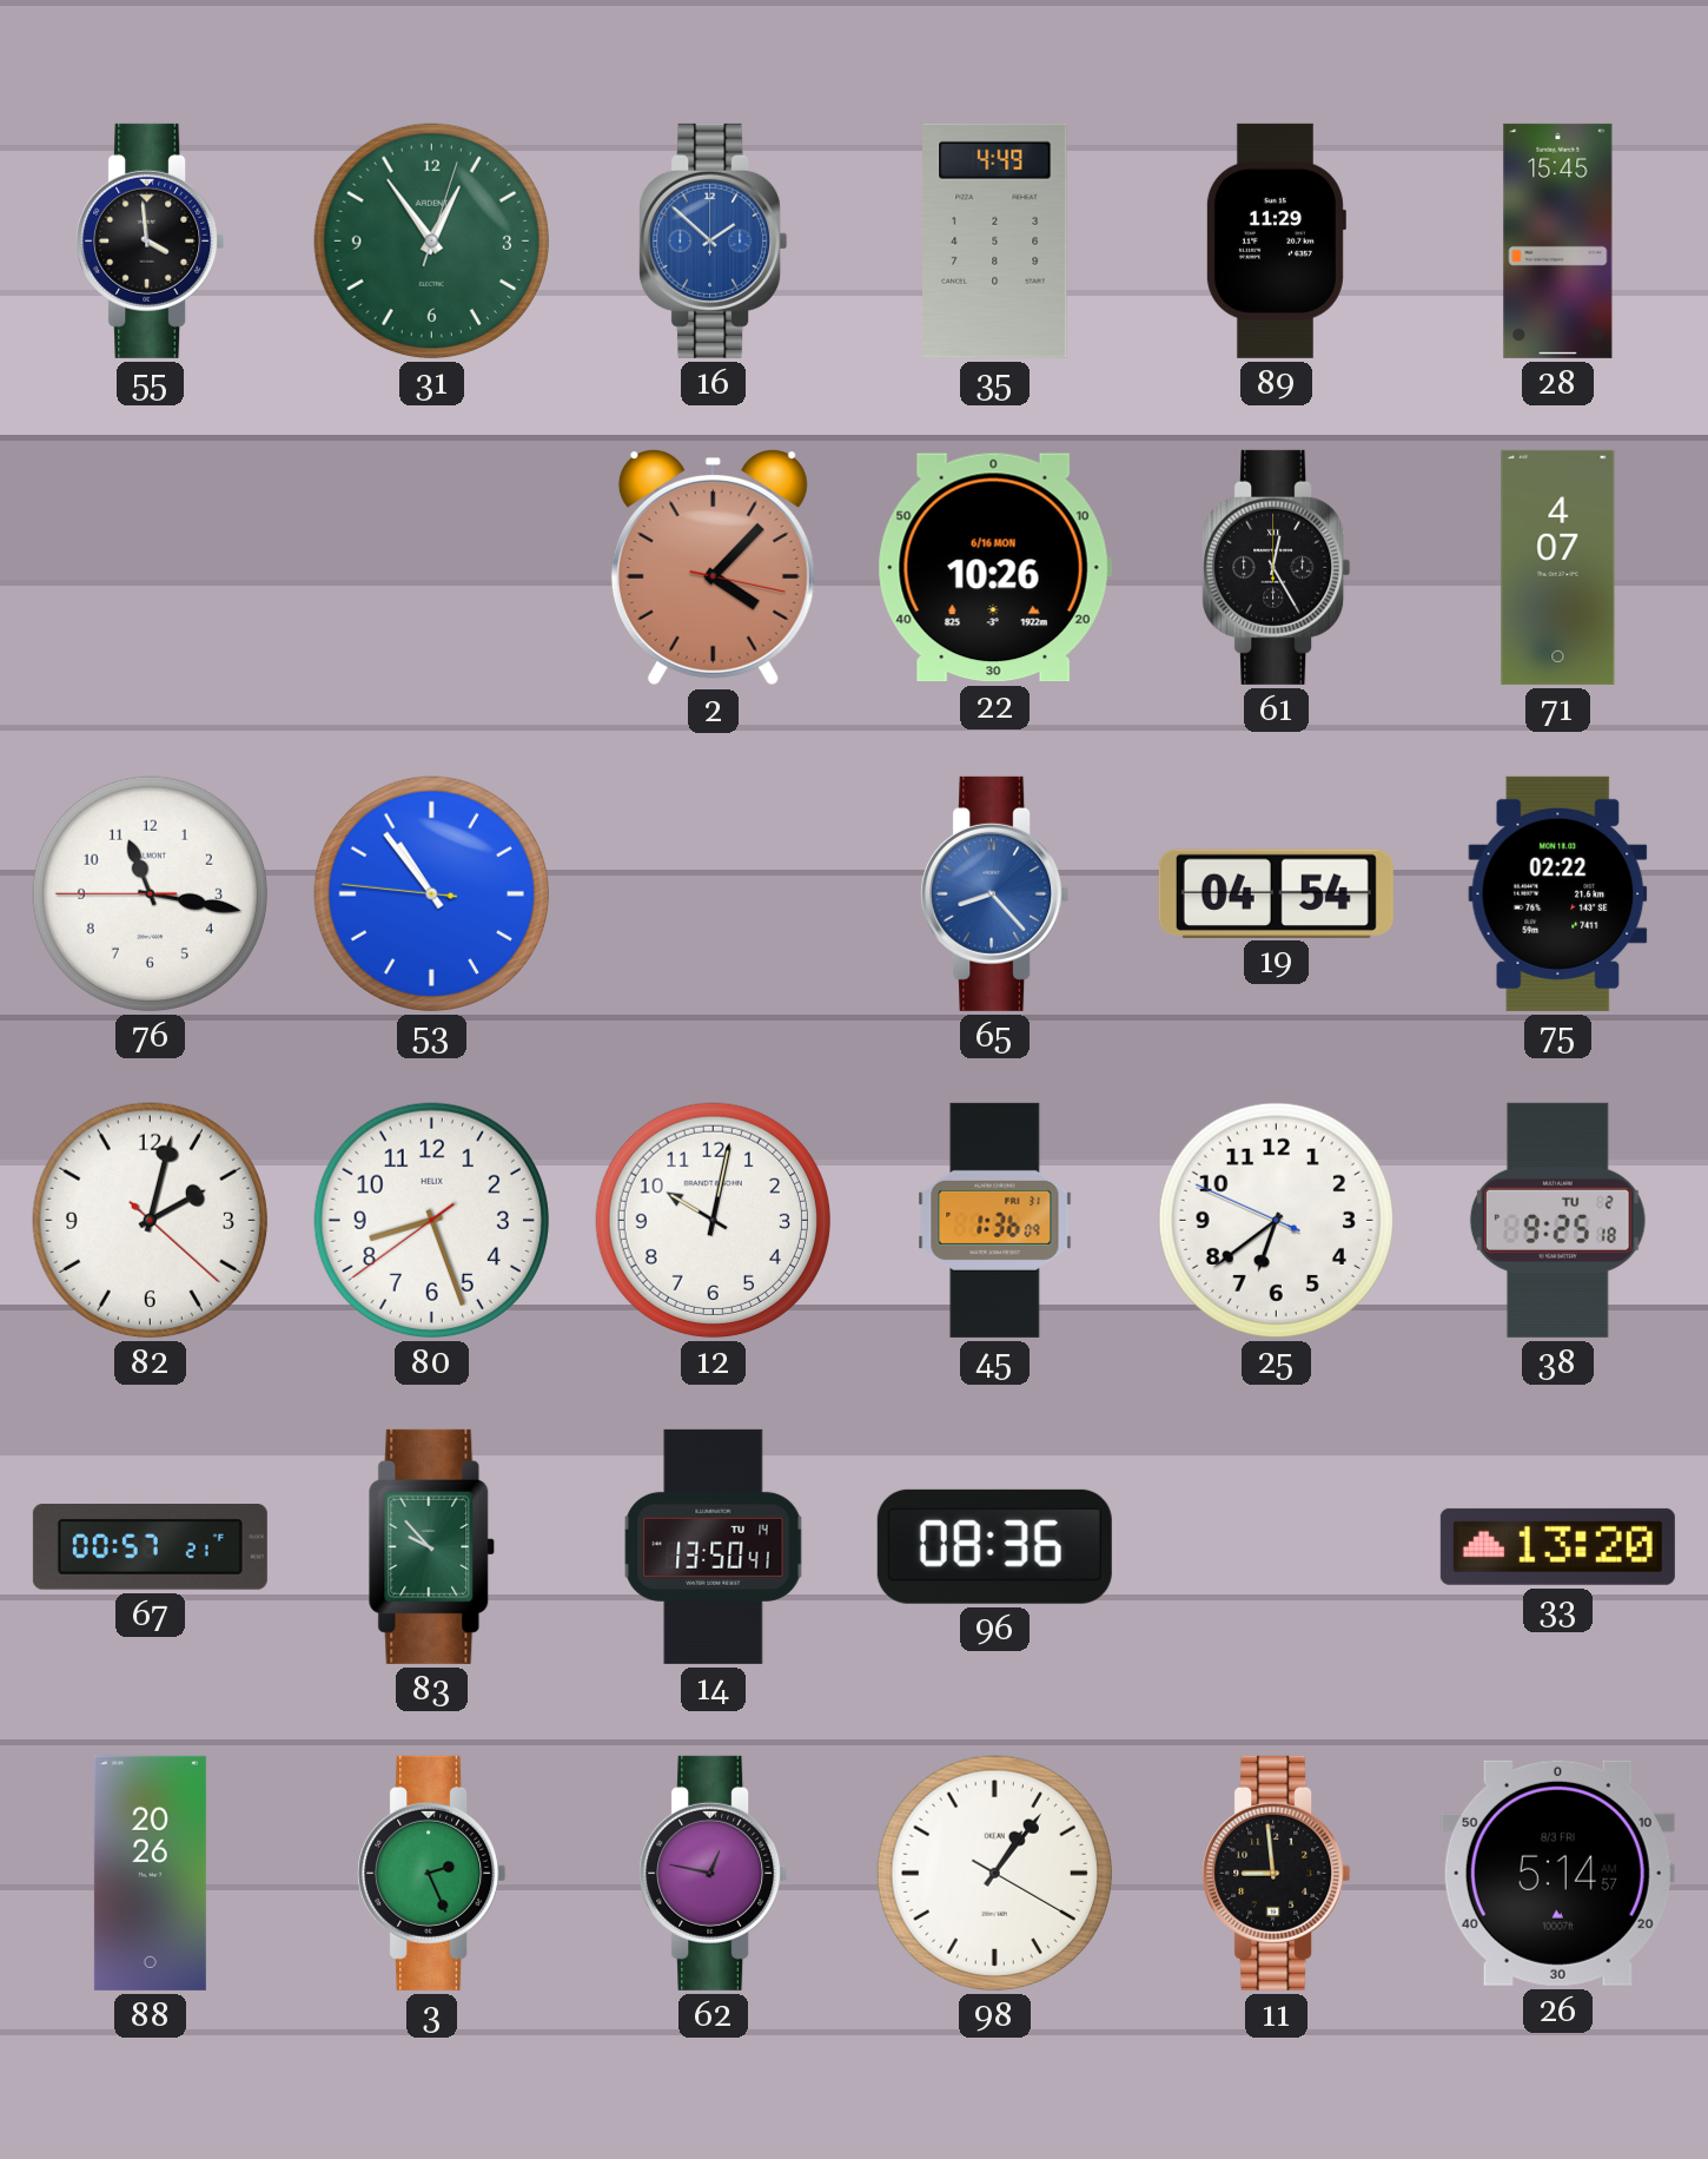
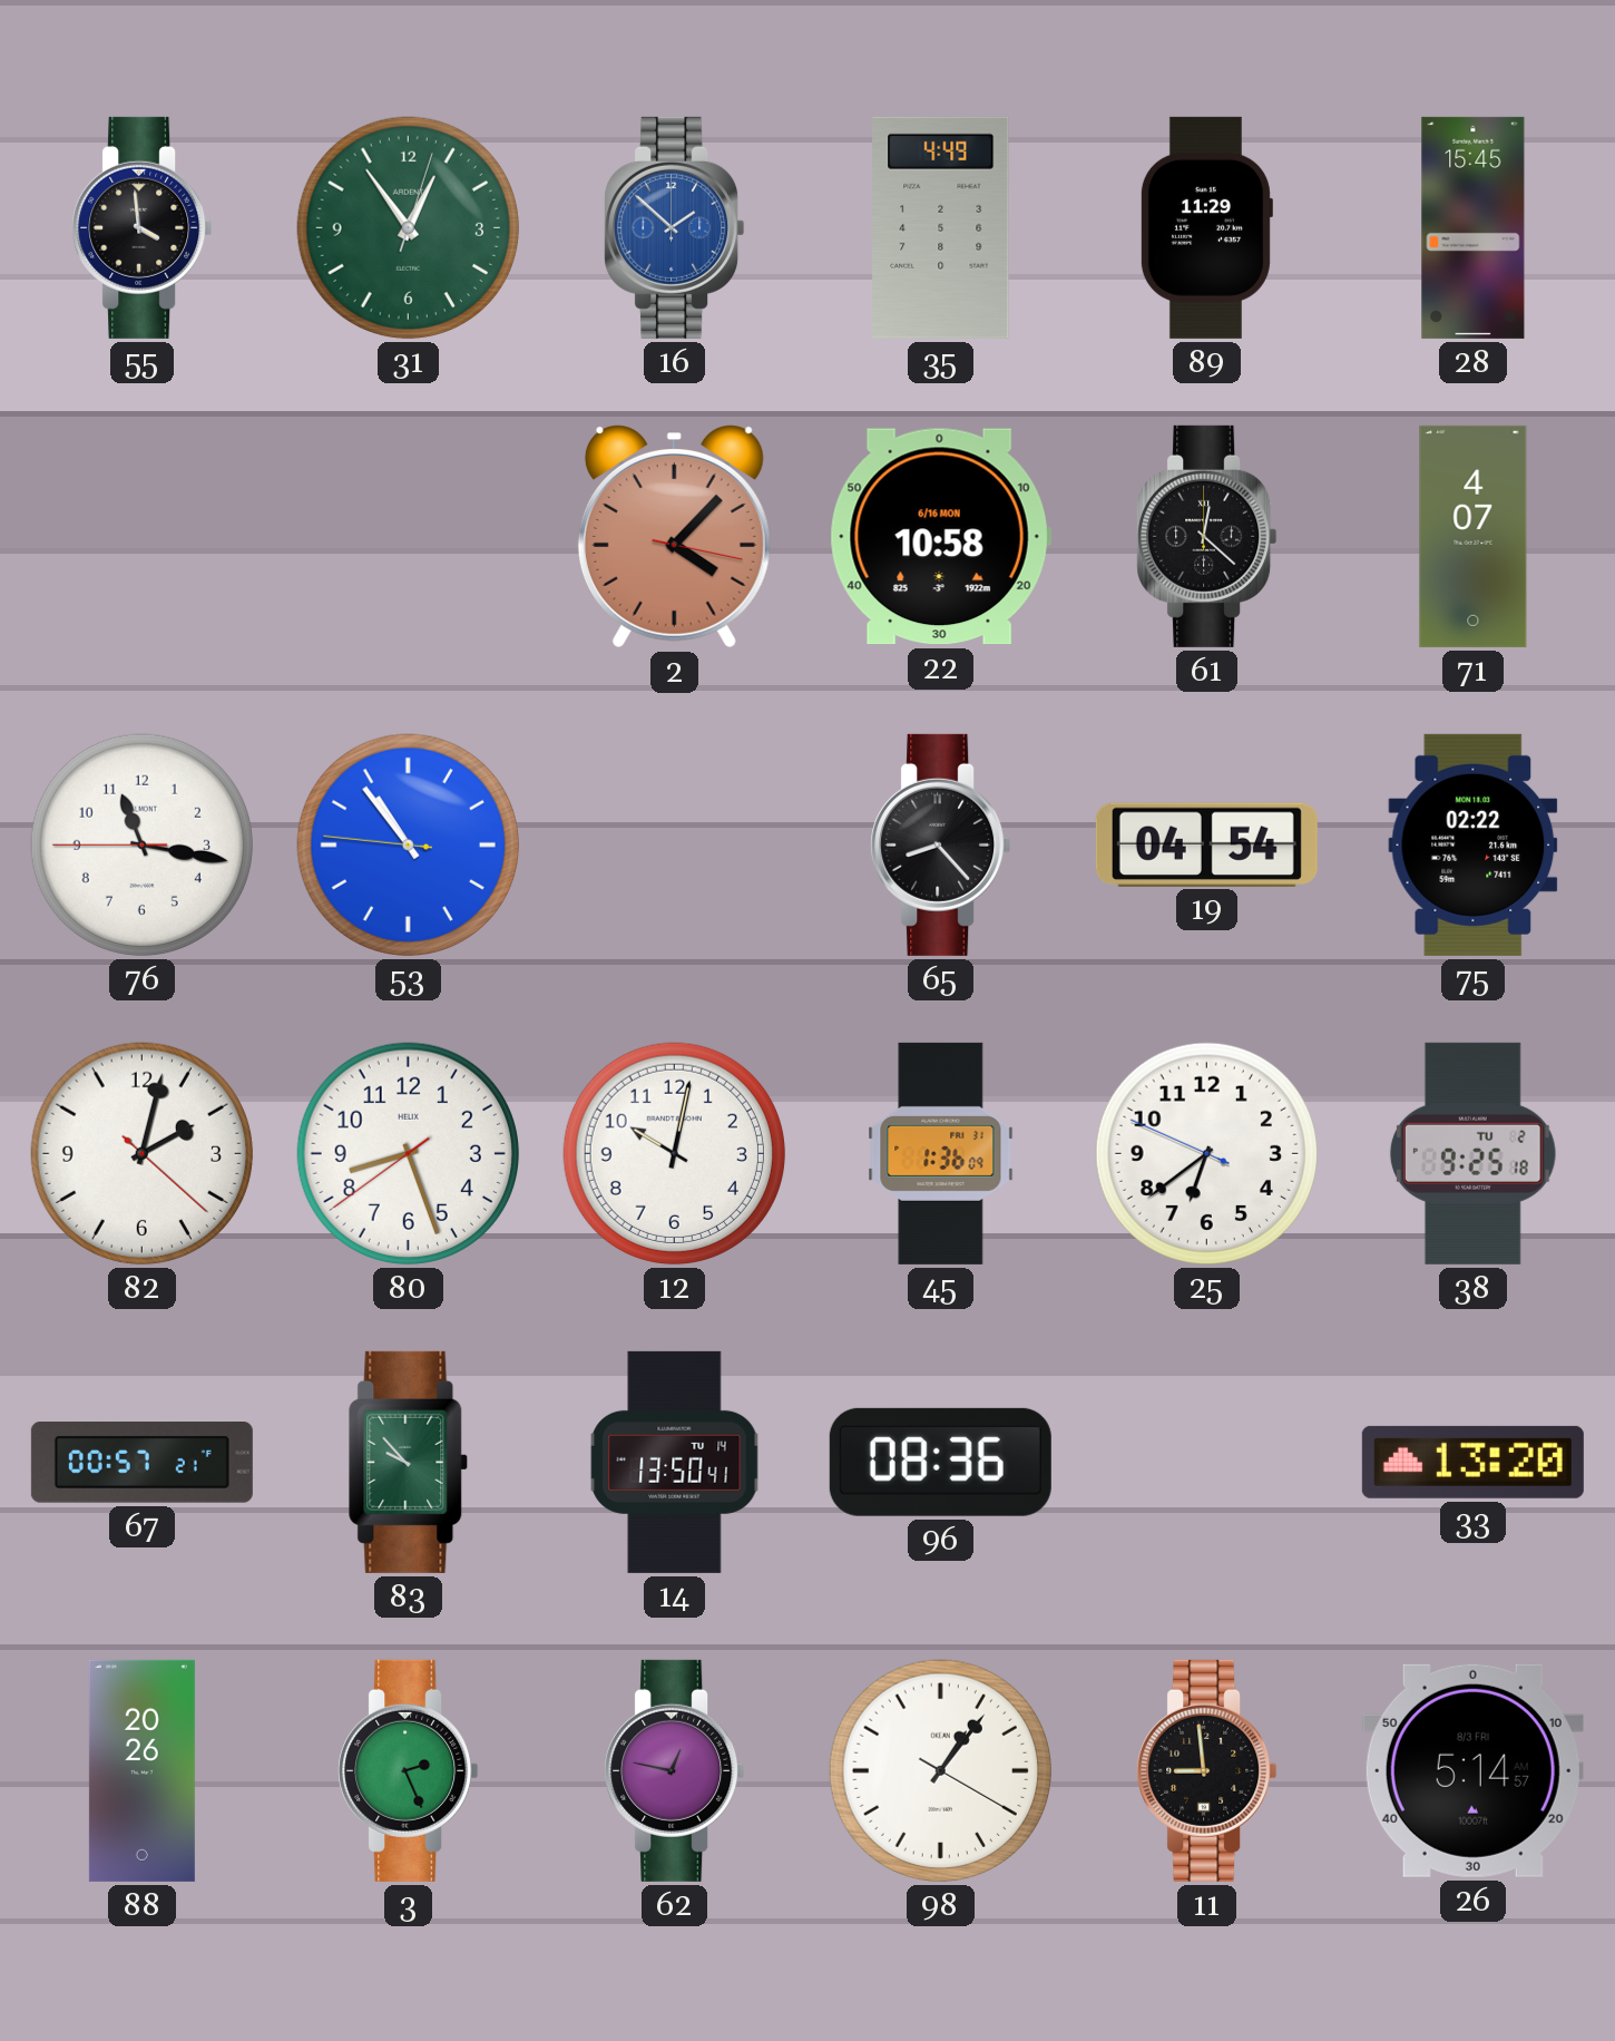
22: 10:26 -> 10:58 (940, 537)
61: 12:25 -> 12:22 (1207, 536)
65 dial: blue -> black (941, 844)
